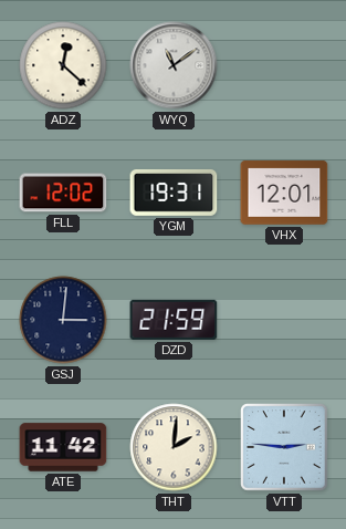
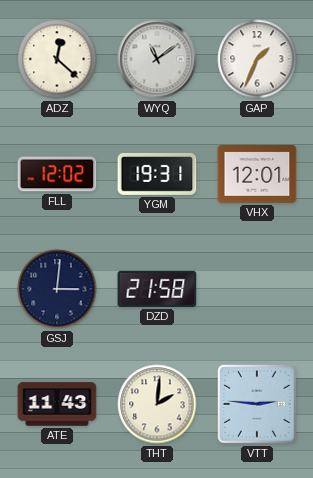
GAP: none -> 1:34 (257, 59)
DZD: 21:59 -> 21:58 (157, 289)
ATE: 11:42 -> 11:43 (57, 404)
